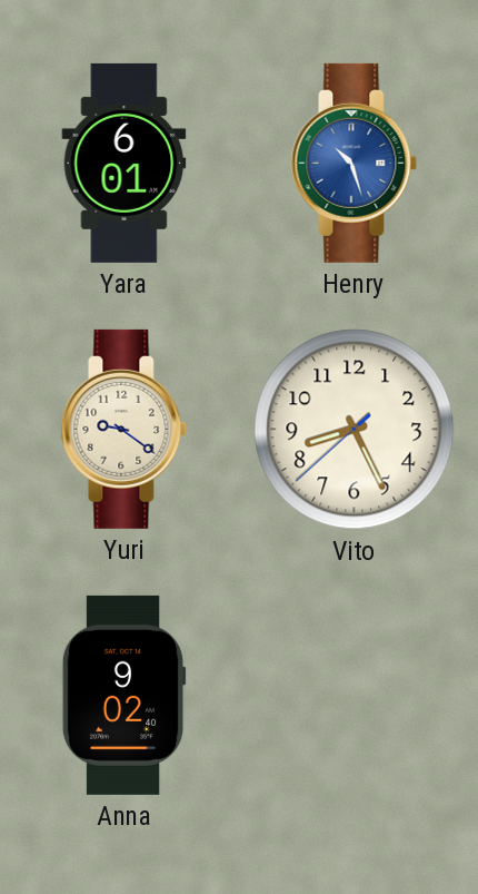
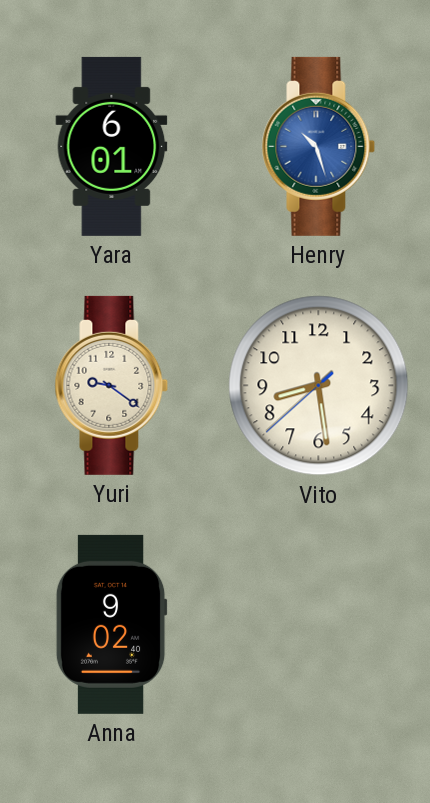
Vito: 8:25 -> 8:28 (319, 386)
